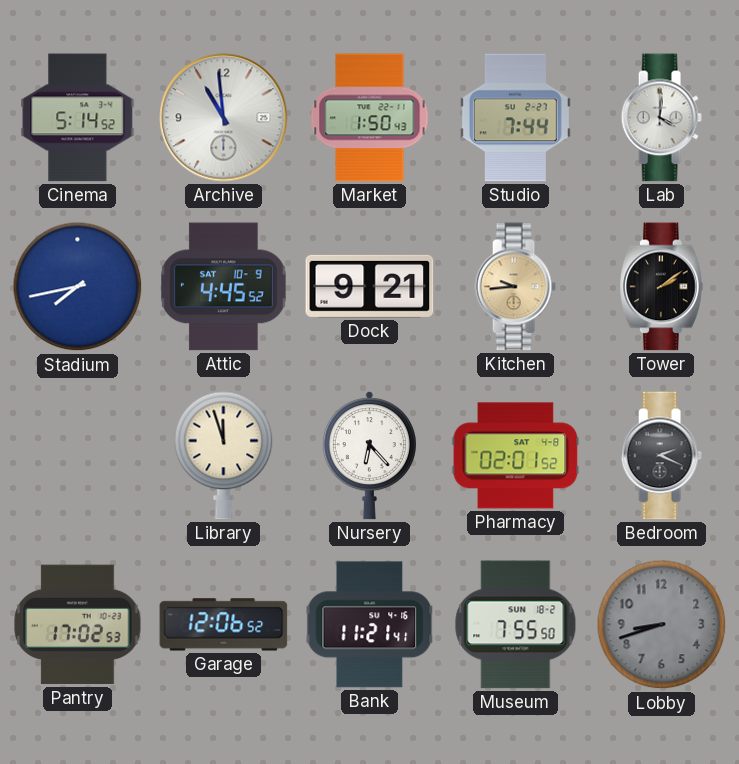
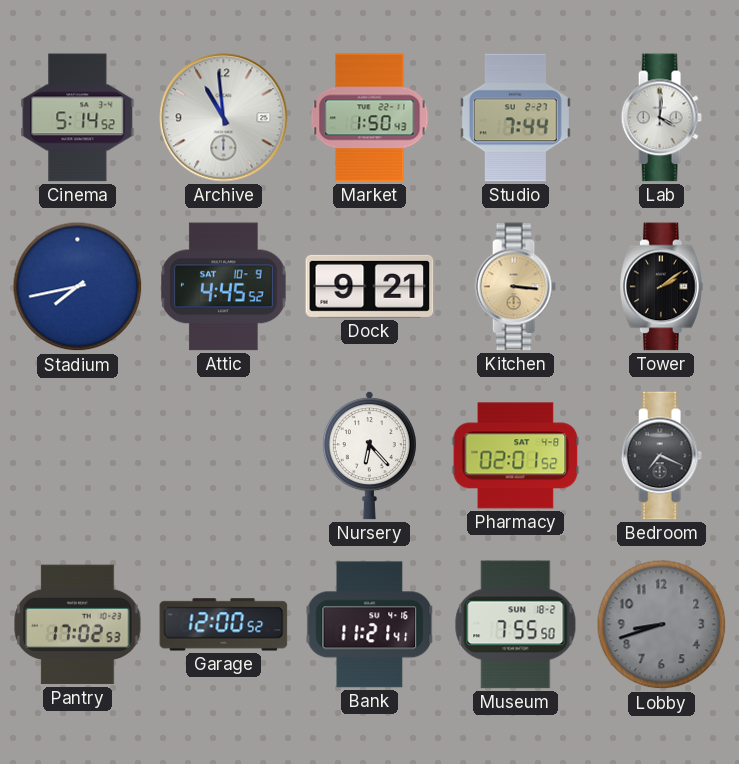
Kitchen: 9:44 -> 3:16 (515, 287)
Library: 11:57 -> none (224, 455)
Bedroom: 2:19 -> 7:19 (661, 456)
Garage: 12:06 -> 12:00 (224, 625)
